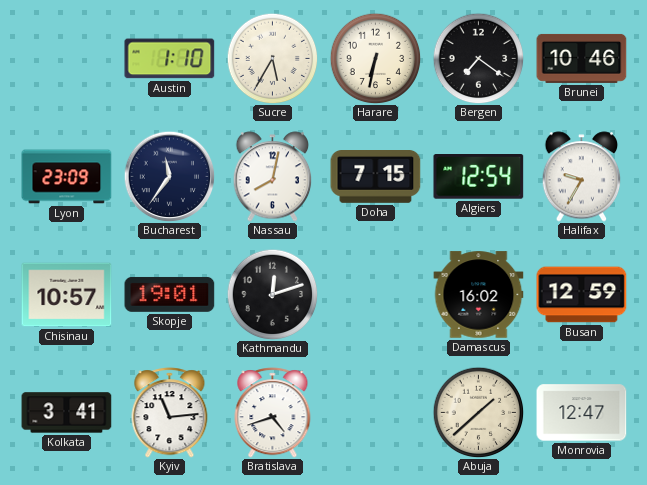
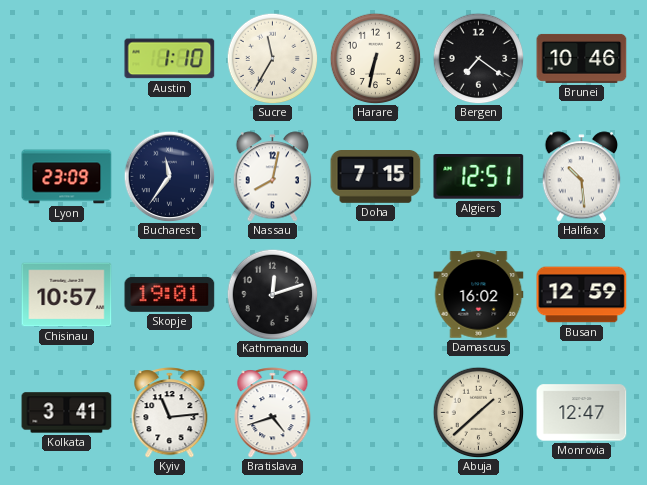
Sucre: 5:35 -> 11:35 (272, 58)
Algiers: 12:54 -> 12:51 (479, 177)
Halifax: 9:35 -> 10:29 (582, 177)
